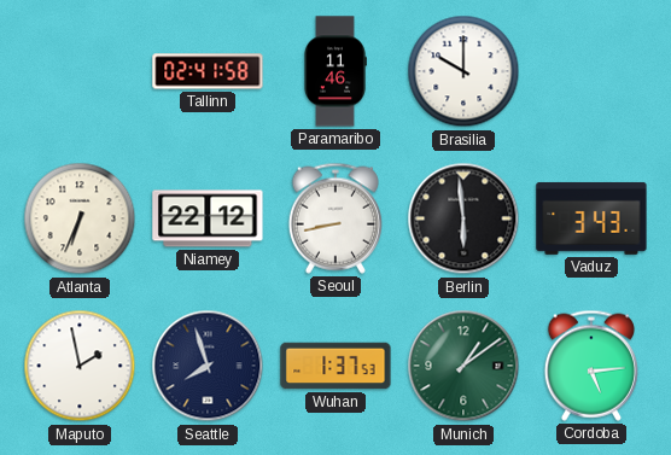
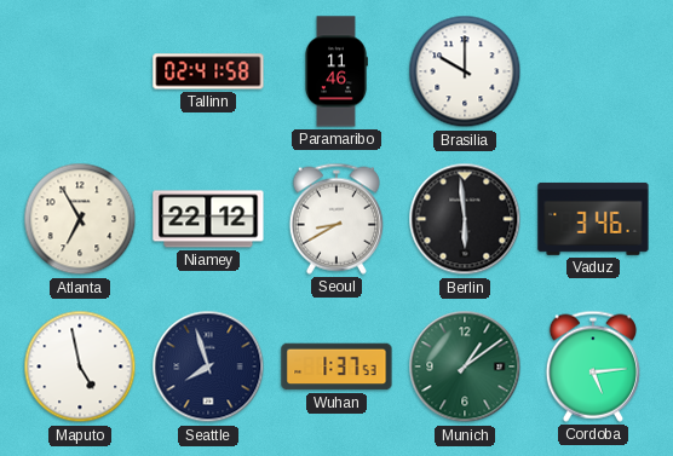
Atlanta: 6:34 -> 6:55 (80, 219)
Seoul: 8:43 -> 8:40 (336, 219)
Vaduz: 3:43 -> 3:46 (593, 219)
Maputo: 1:58 -> 4:58 (80, 366)
